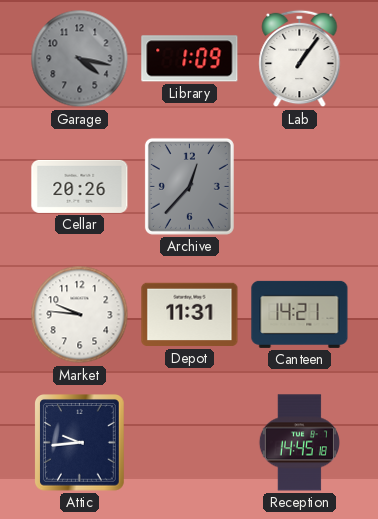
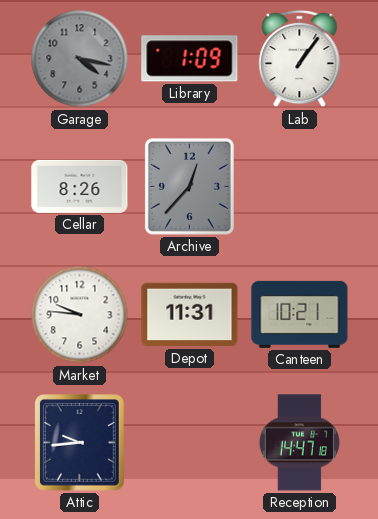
Cellar: 20:26 -> 8:26 (80, 186)
Canteen: 14:21 -> 10:21 (300, 314)
Reception: 14:45 -> 14:47 (299, 443)
